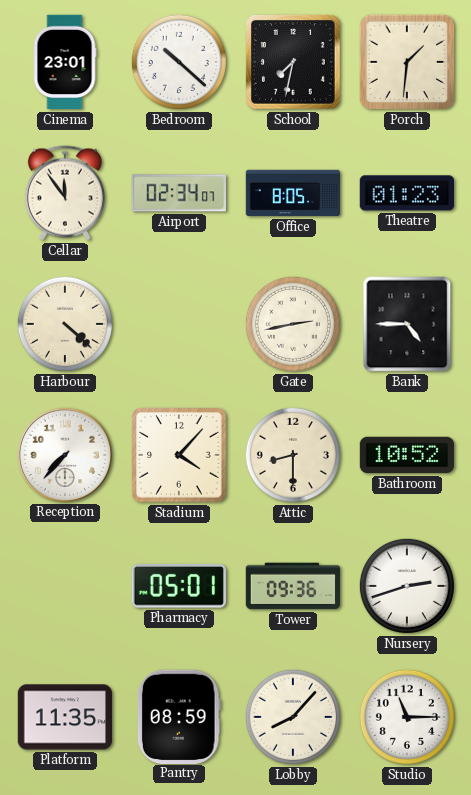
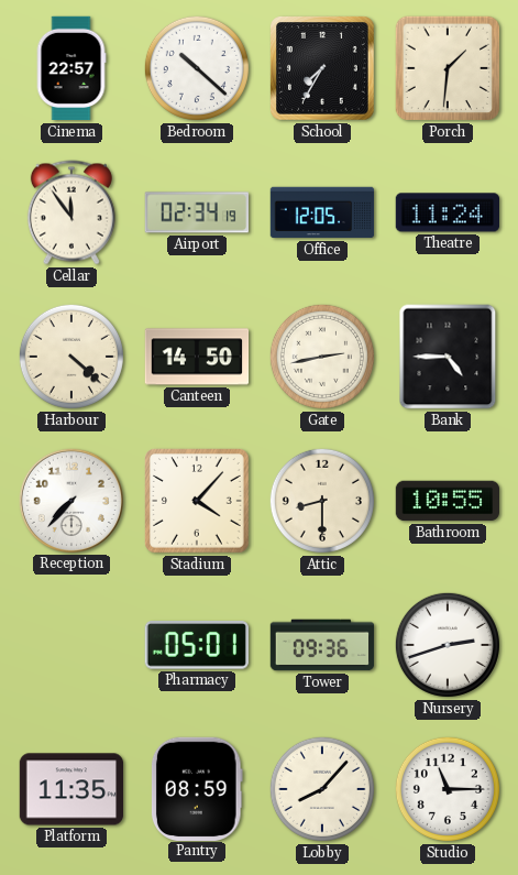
Cinema: 23:01 -> 22:57 (71, 68)
School: 7:32 -> 7:35 (323, 69)
Airport: 02:34:07 -> 02:34:19 (196, 212)
Office: 8:05 -> 12:05 (322, 212)
Theatre: 01:23 -> 11:24 (447, 212)
Canteen: none -> 14:50 (197, 357)
Bathroom: 10:52 -> 10:55 (448, 501)
